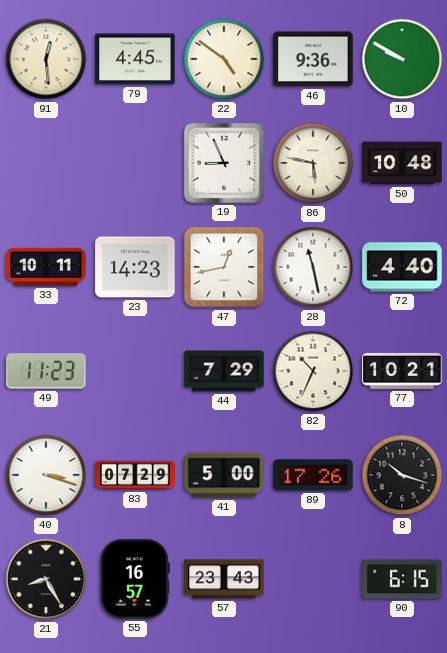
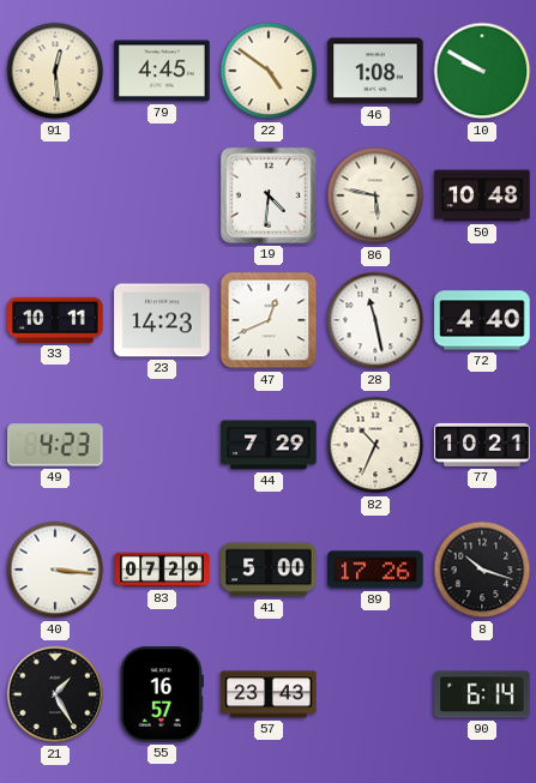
46: 9:36 -> 1:08 (375, 71)
19: 8:56 -> 4:31 (269, 195)
47: 12:43 -> 12:41 (269, 320)
49: 11:23 -> 4:23 (55, 445)
40: 3:18 -> 3:16 (55, 570)
21: 8:25 -> 1:25 (55, 694)
90: 6:15 -> 6:14 (482, 694)
